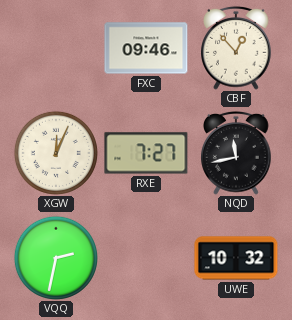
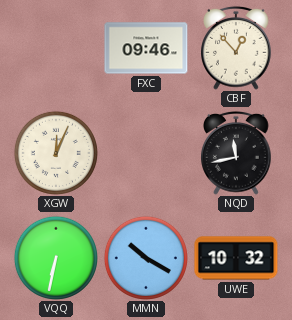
RXE: 7:27 -> none (146, 153)
VQQ: 2:32 -> 6:32 (56, 258)
MMN: none -> 10:20 (146, 258)
